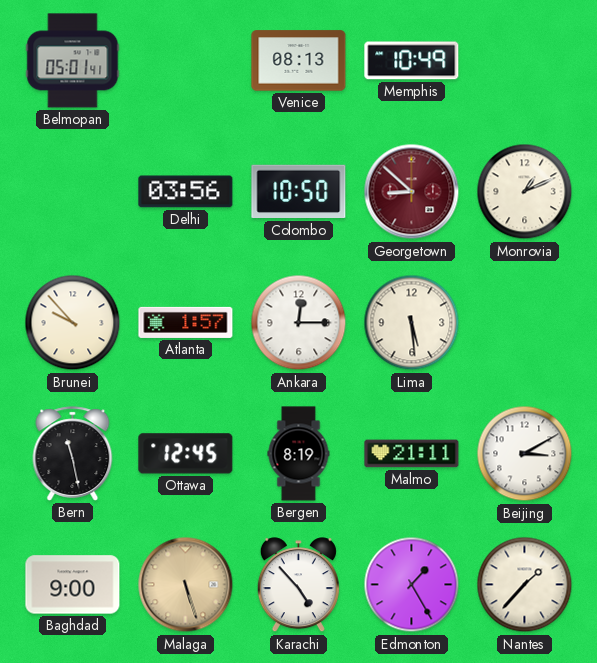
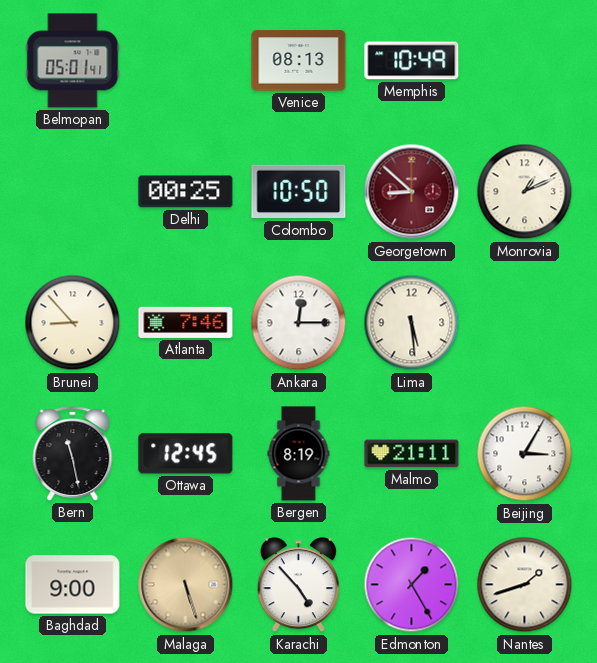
Delhi: 03:56 -> 00:25 (186, 192)
Brunei: 9:53 -> 8:53 (73, 323)
Atlanta: 1:57 -> 7:46 (186, 322)
Beijing: 3:10 -> 3:05 (525, 454)
Nantes: 1:37 -> 1:42 (525, 585)
